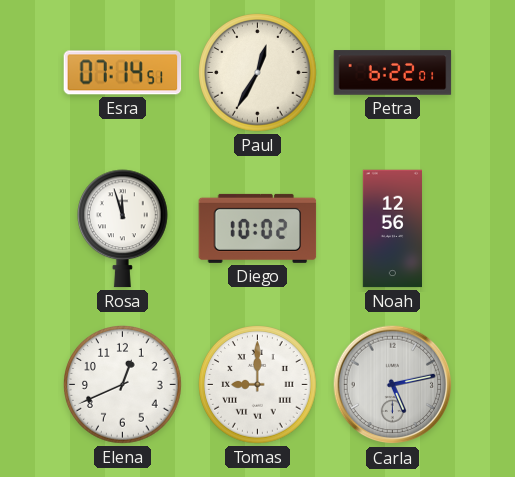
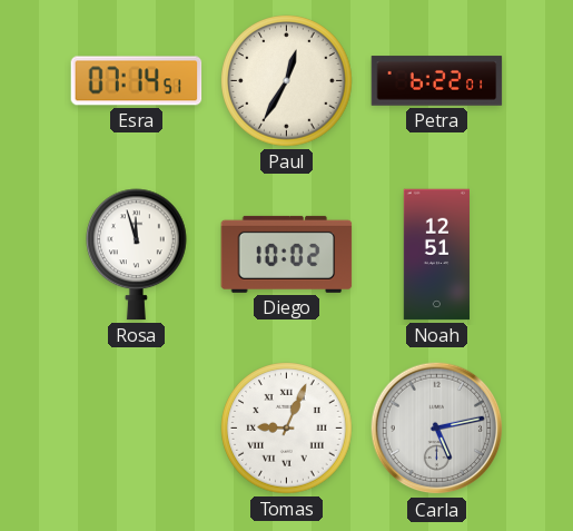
Noah: 12:56 -> 12:51 (436, 255)
Elena: 12:41 -> none (123, 385)
Tomas: 9:00 -> 9:04 (287, 429)
